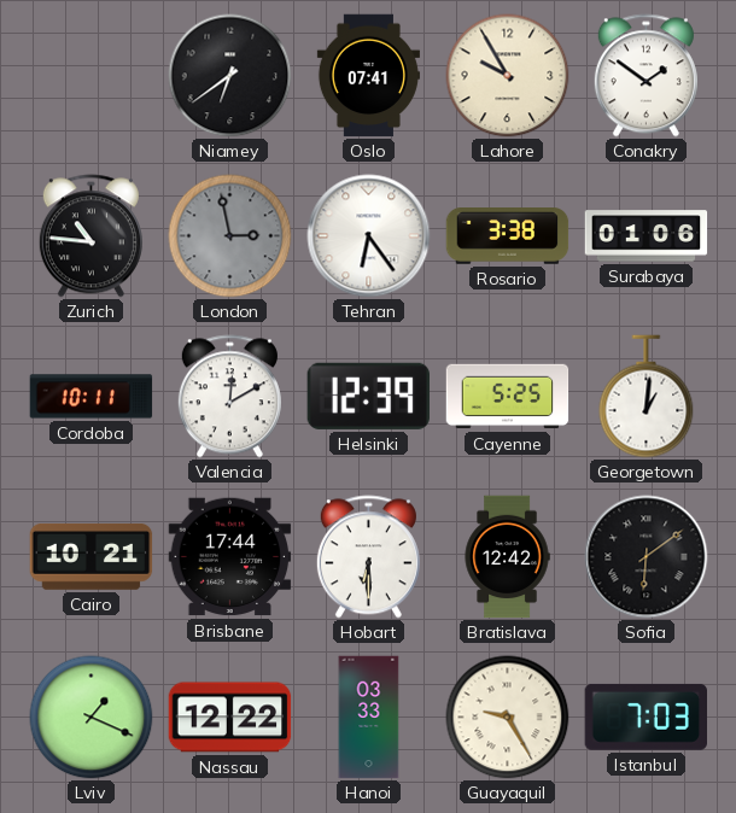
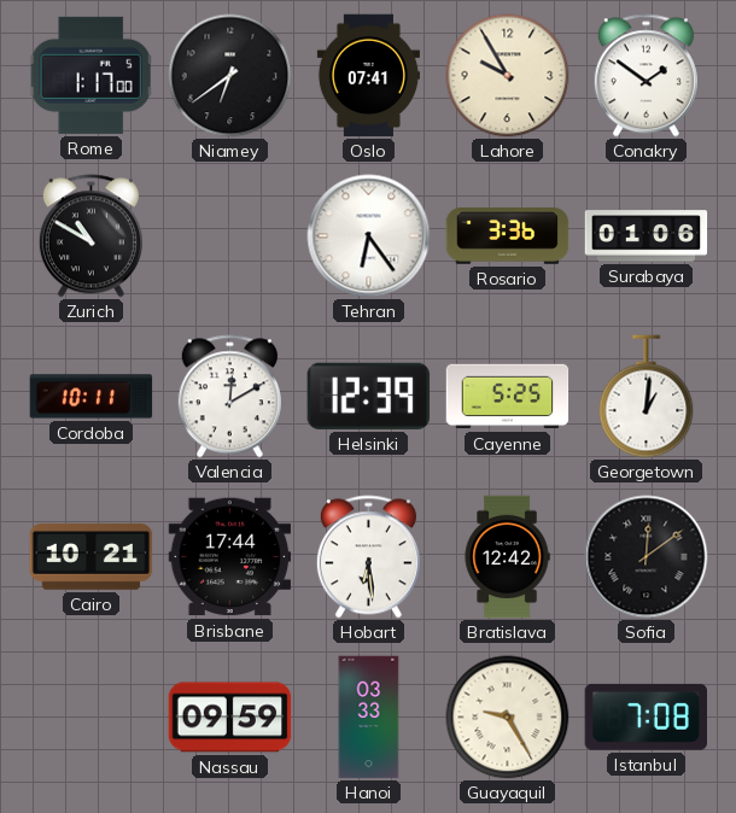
Rome: none -> 1:17 (92, 75)
Zurich: 10:46 -> 10:50 (90, 236)
London: 2:58 -> none (230, 236)
Rosario: 3:38 -> 3:36 (508, 236)
Hobart: 6:30 -> 6:29 (368, 557)
Sofia: 6:09 -> 12:09 (647, 557)
Lviv: 1:19 -> none (92, 718)
Nassau: 12:22 -> 09:59 (230, 718)
Istanbul: 7:03 -> 7:08 (646, 717)
